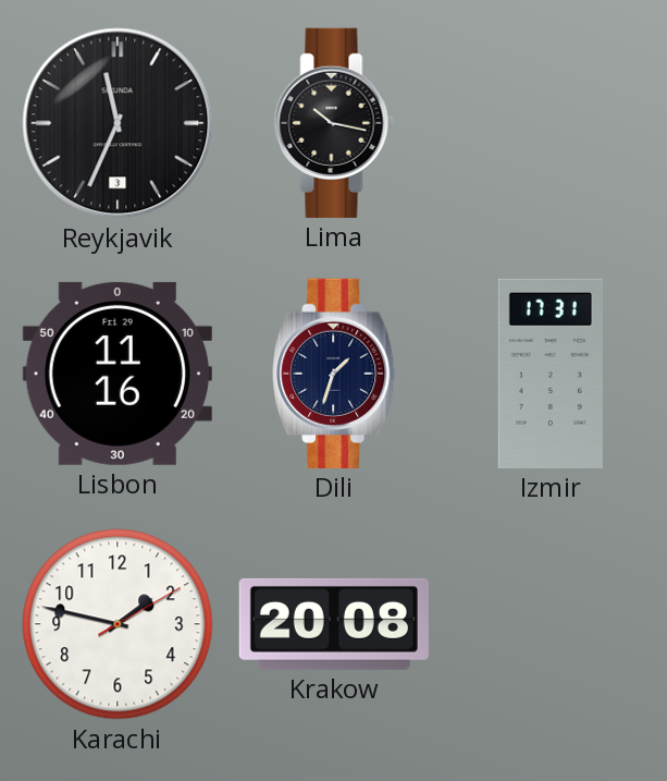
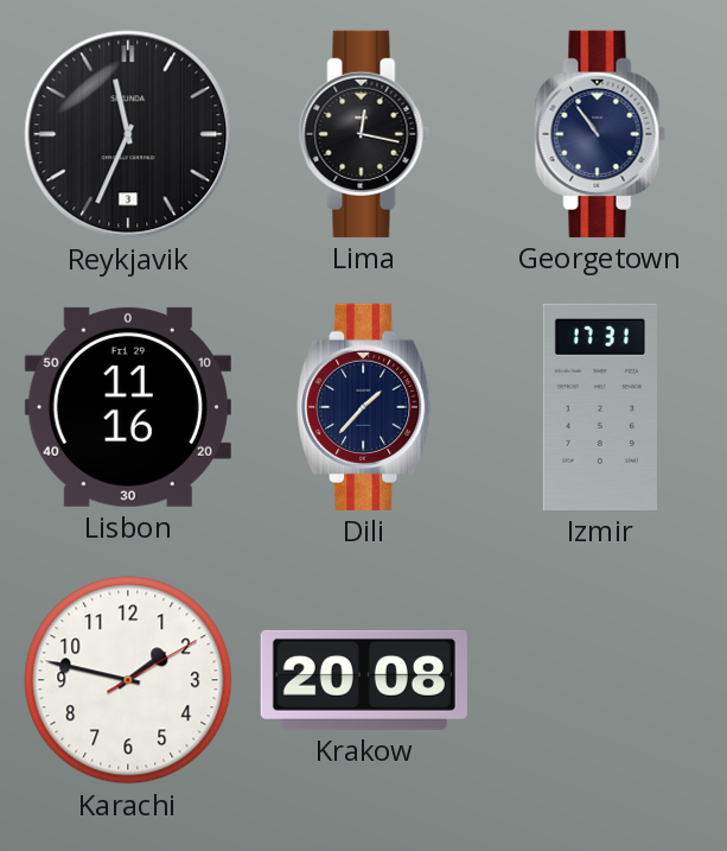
Lima: 10:17 -> 12:17 (364, 134)
Georgetown: none -> 10:54 (600, 134)
Dili: 1:33 -> 1:37 (365, 407)
